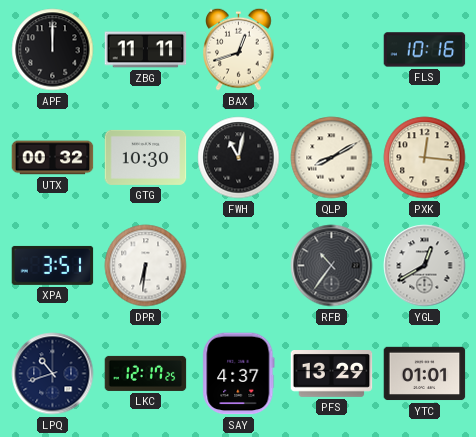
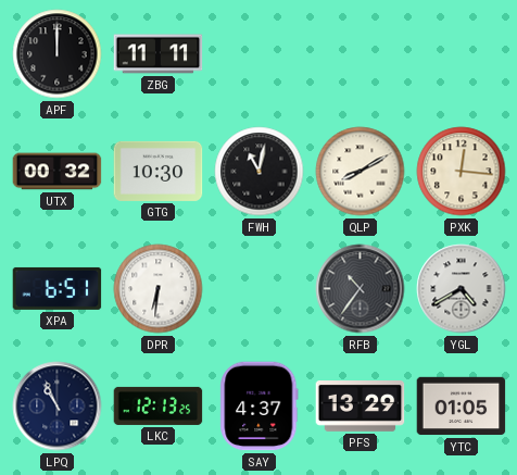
BAX: 12:42 -> none (239, 49)
FLS: 10:16 -> none (425, 50)
XPA: 3:51 -> 6:51 (58, 288)
YGL: 12:40 -> 4:40 (462, 289)
LPQ: 10:42 -> 10:56 (58, 407)
LKC: 12:17 -> 12:13 (159, 405)
YTC: 01:01 -> 01:05 (462, 407)
